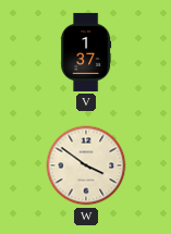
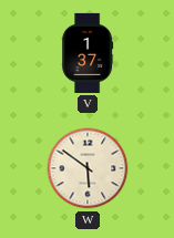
W: 3:51 -> 5:51 (88, 168)
